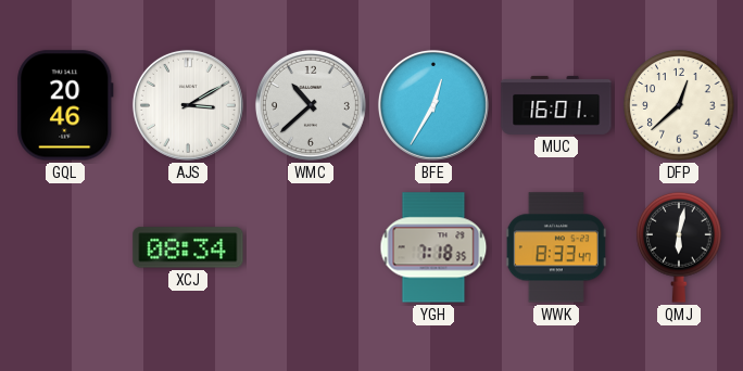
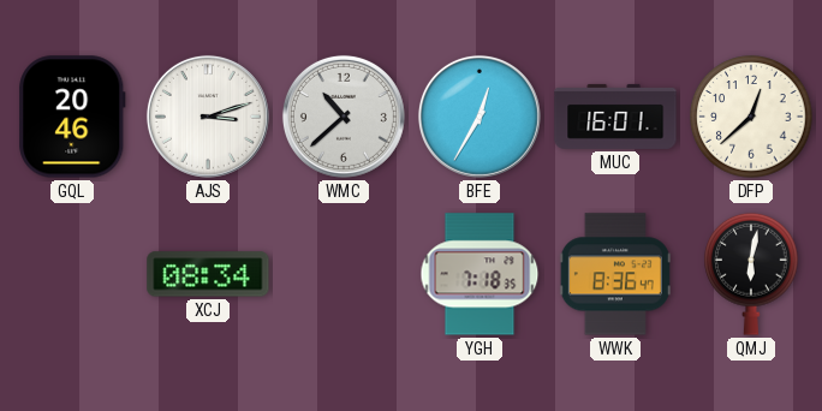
AJS: 3:10 -> 3:12 (208, 117)
WWK: 8:33 -> 8:36 (615, 274)
